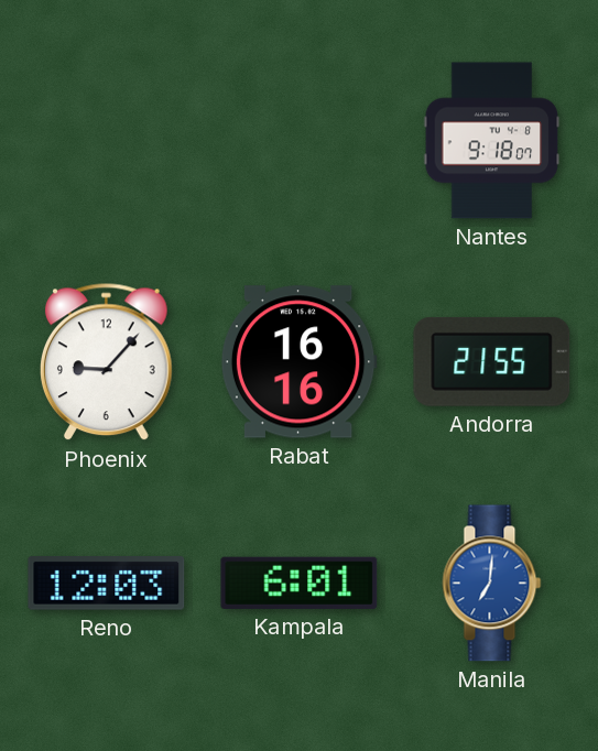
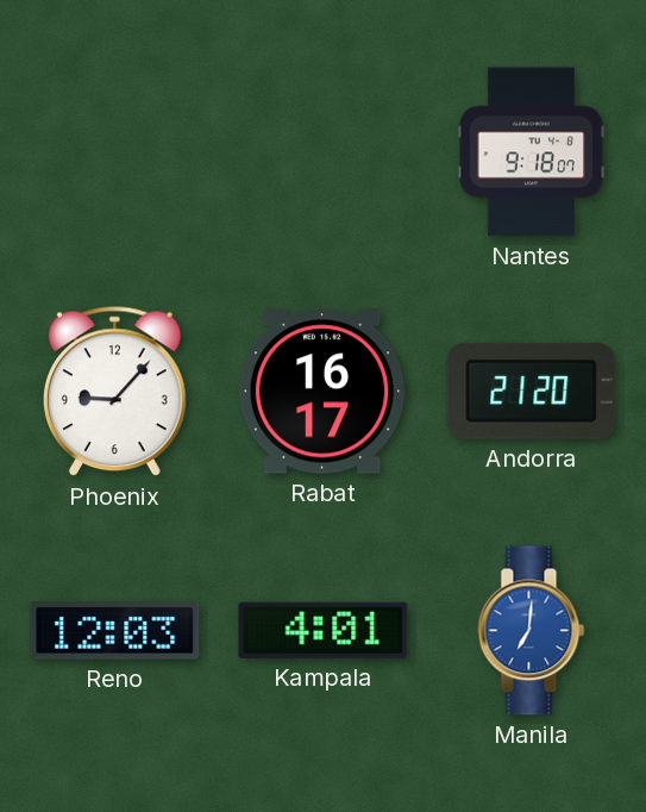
Rabat: 16:16 -> 16:17 (322, 392)
Andorra: 21:55 -> 21:20 (532, 391)
Kampala: 6:01 -> 4:01 (324, 630)
